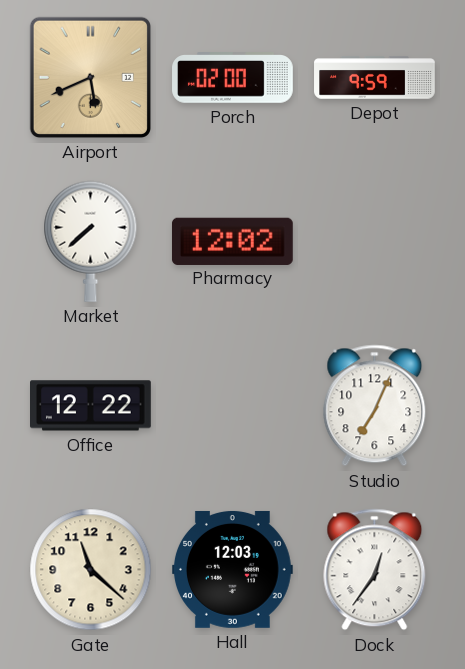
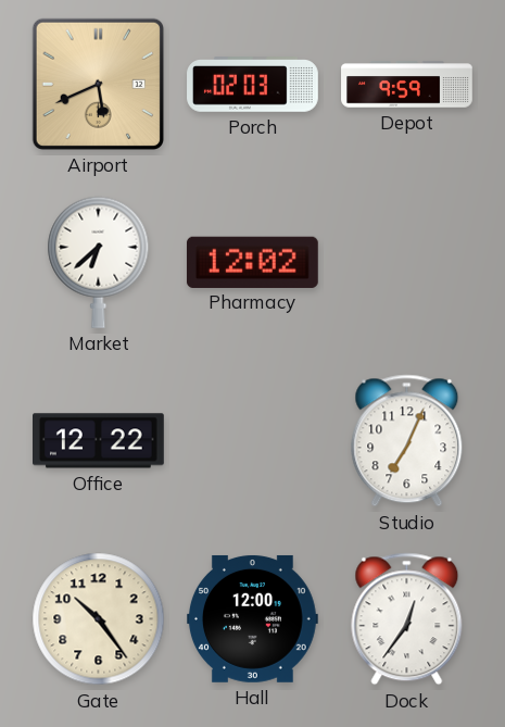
Porch: 02:00 -> 02:03 (253, 85)
Market: 7:38 -> 6:38 (99, 262)
Gate: 11:22 -> 10:24 (99, 619)
Hall: 12:03 -> 12:00 (253, 618)
